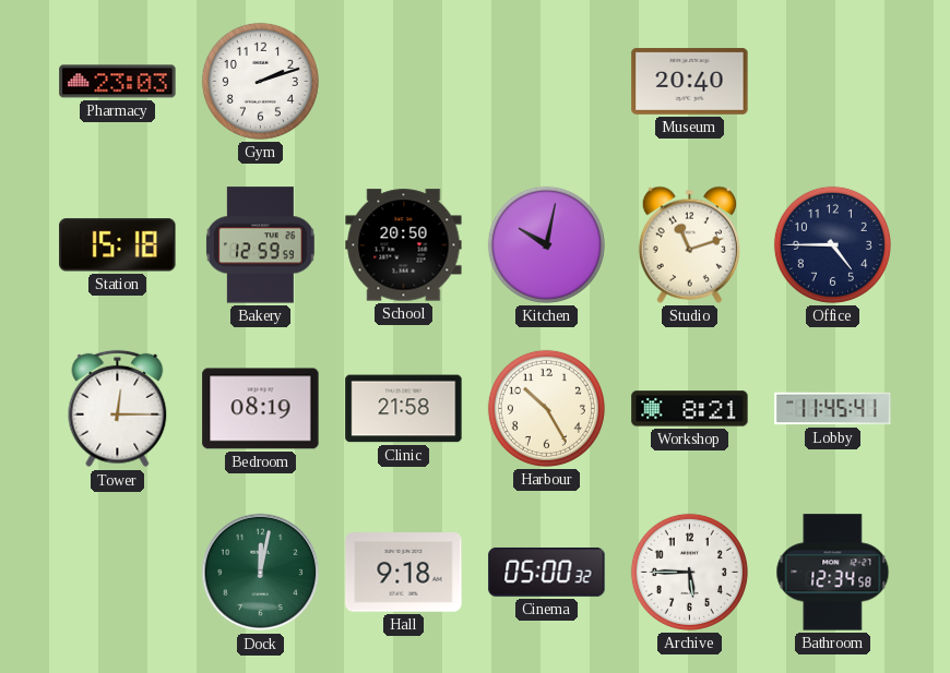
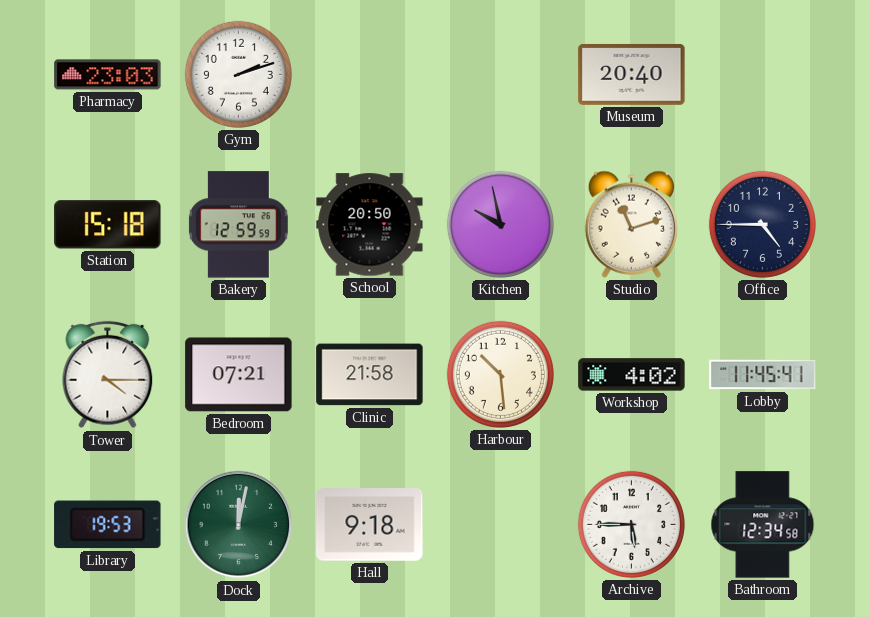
Kitchen: 10:02 -> 9:58 (500, 224)
Tower: 12:15 -> 4:15 (108, 375)
Bedroom: 08:19 -> 07:21 (239, 375)
Harbour: 10:25 -> 10:29 (500, 374)
Workshop: 8:21 -> 4:02 (632, 375)
Library: none -> 19:53 (108, 525)
Cinema: 05:00 -> none (547, 572)
